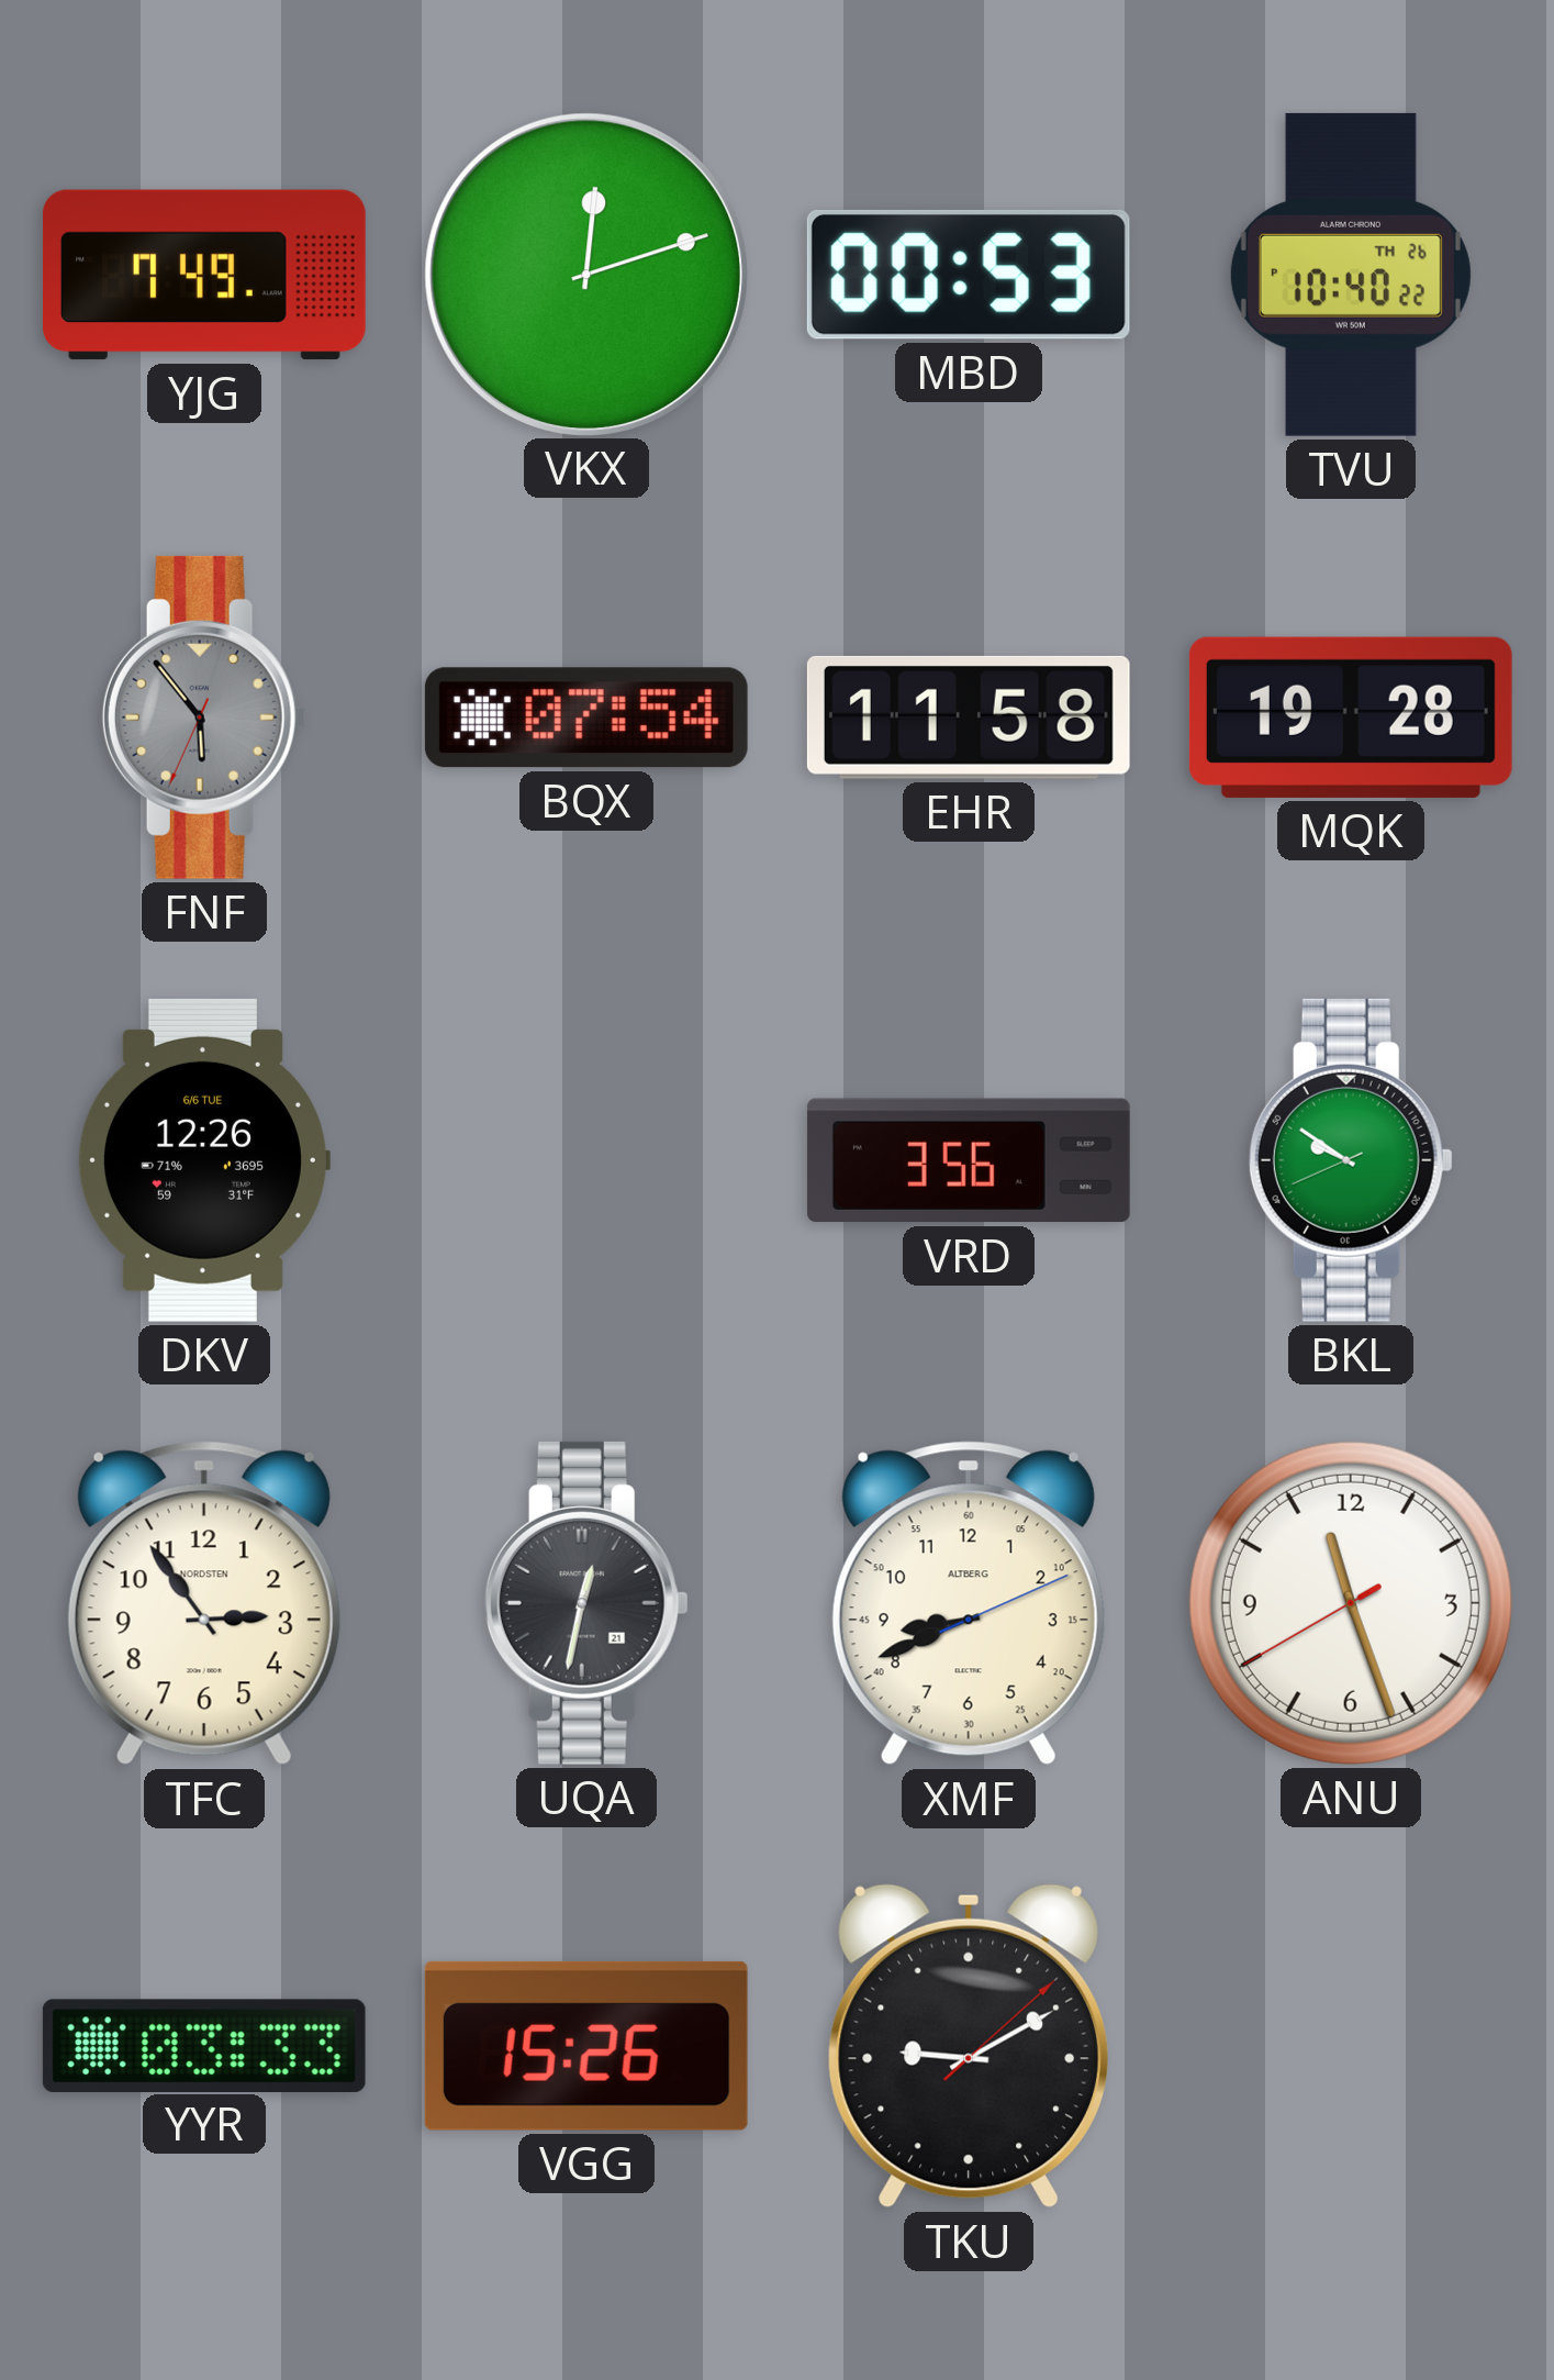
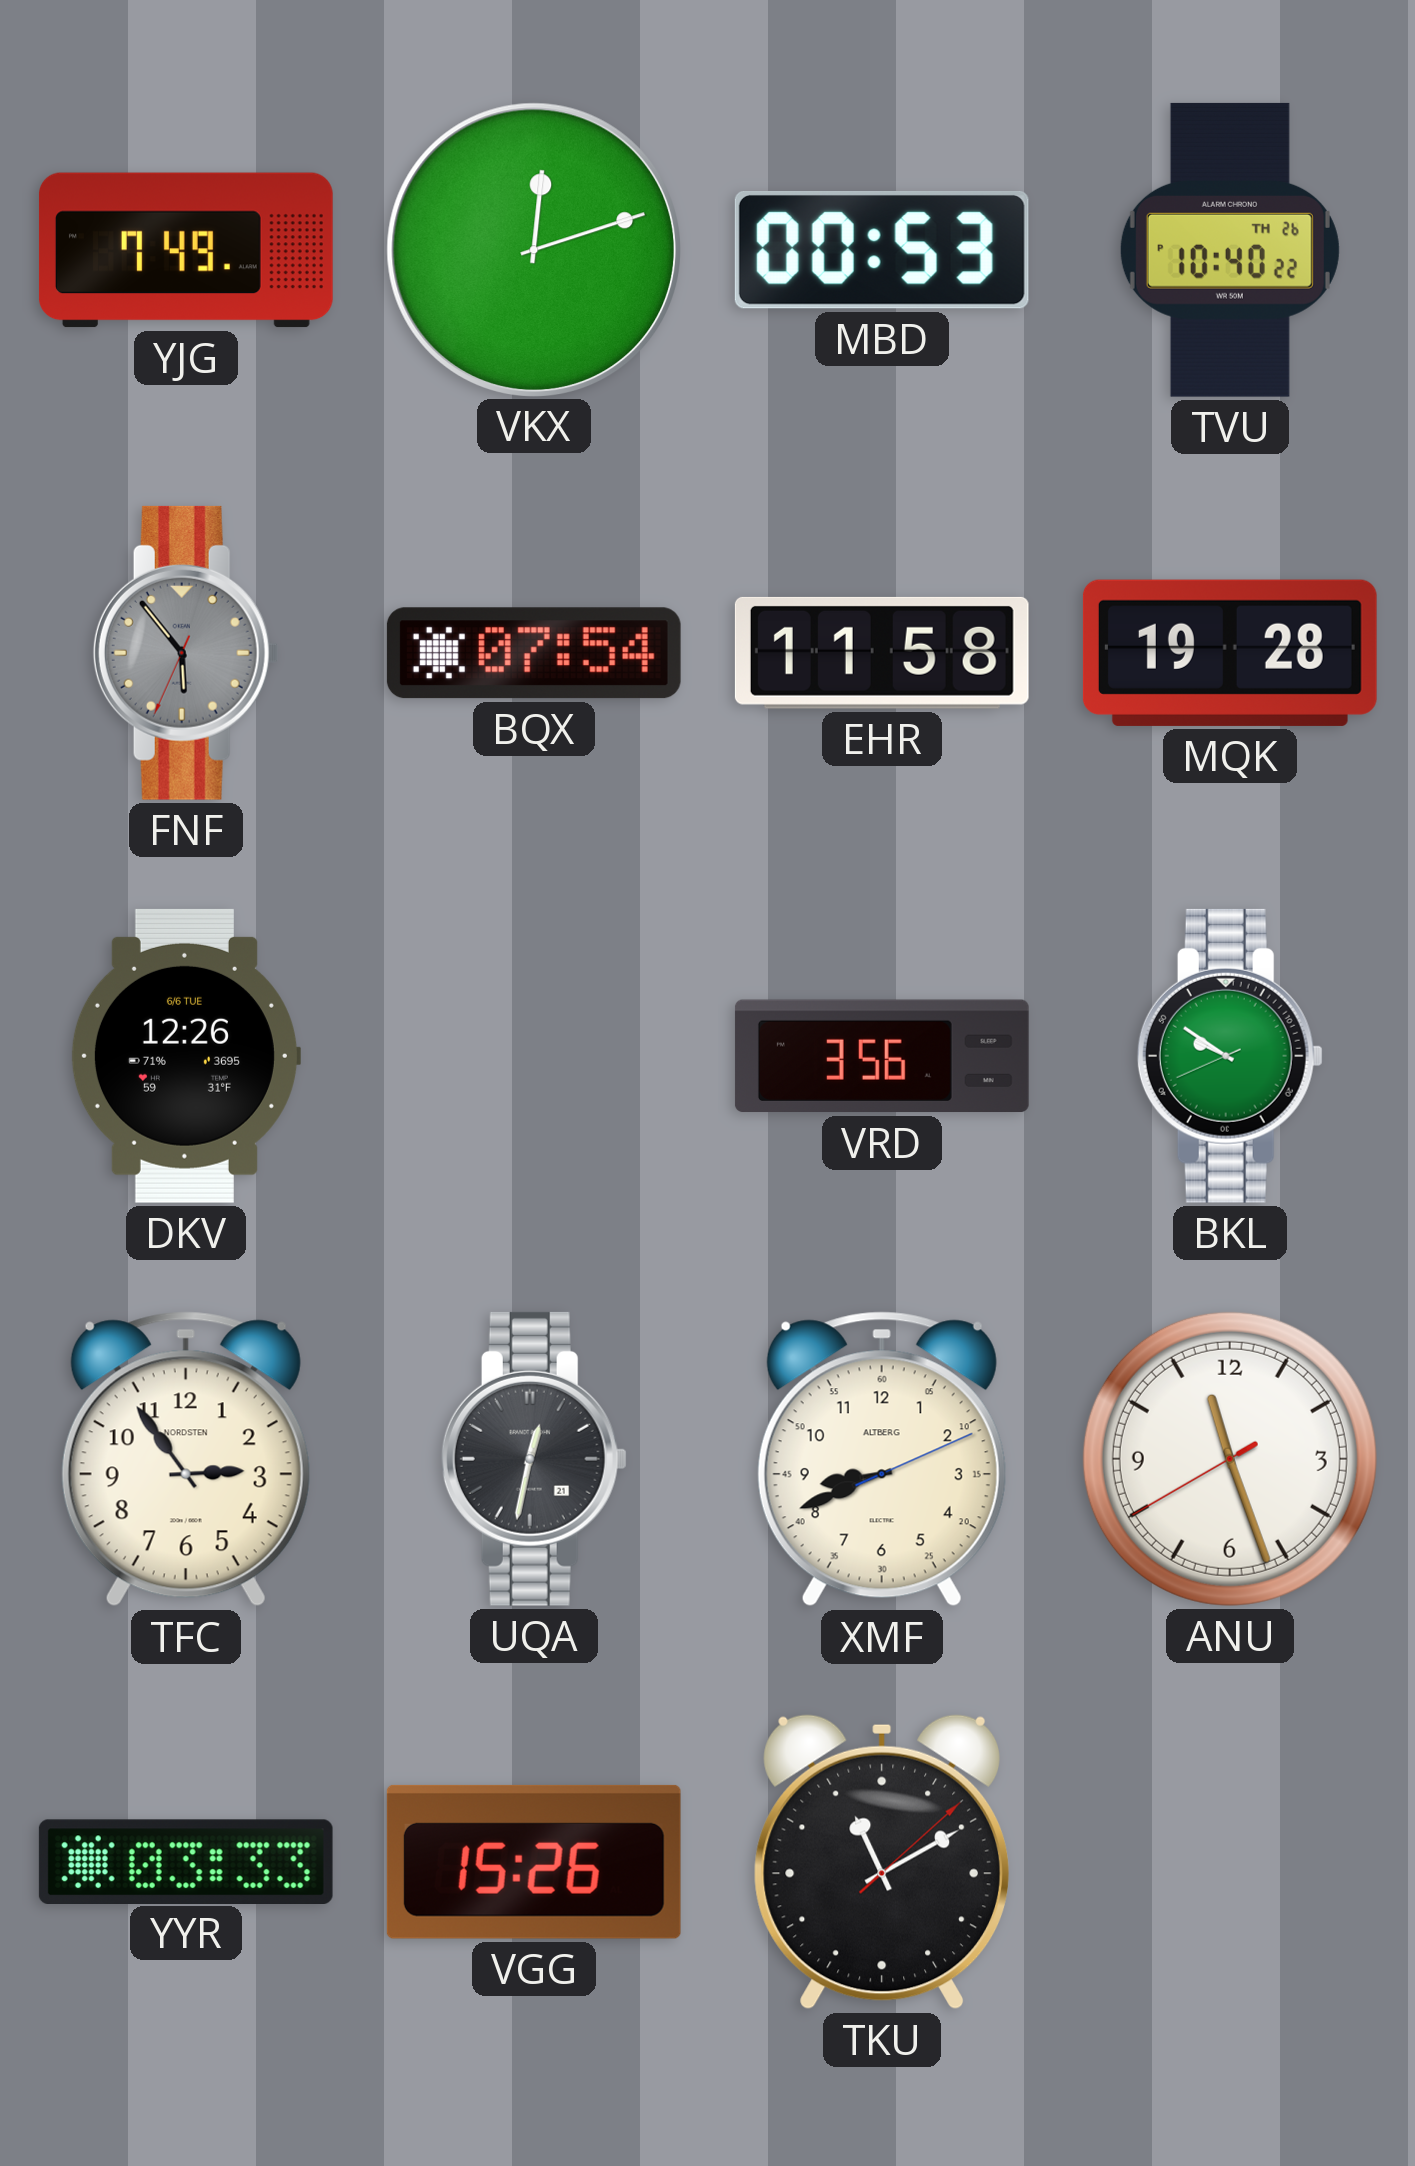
TKU: 9:10 -> 11:10 (882, 1862)
